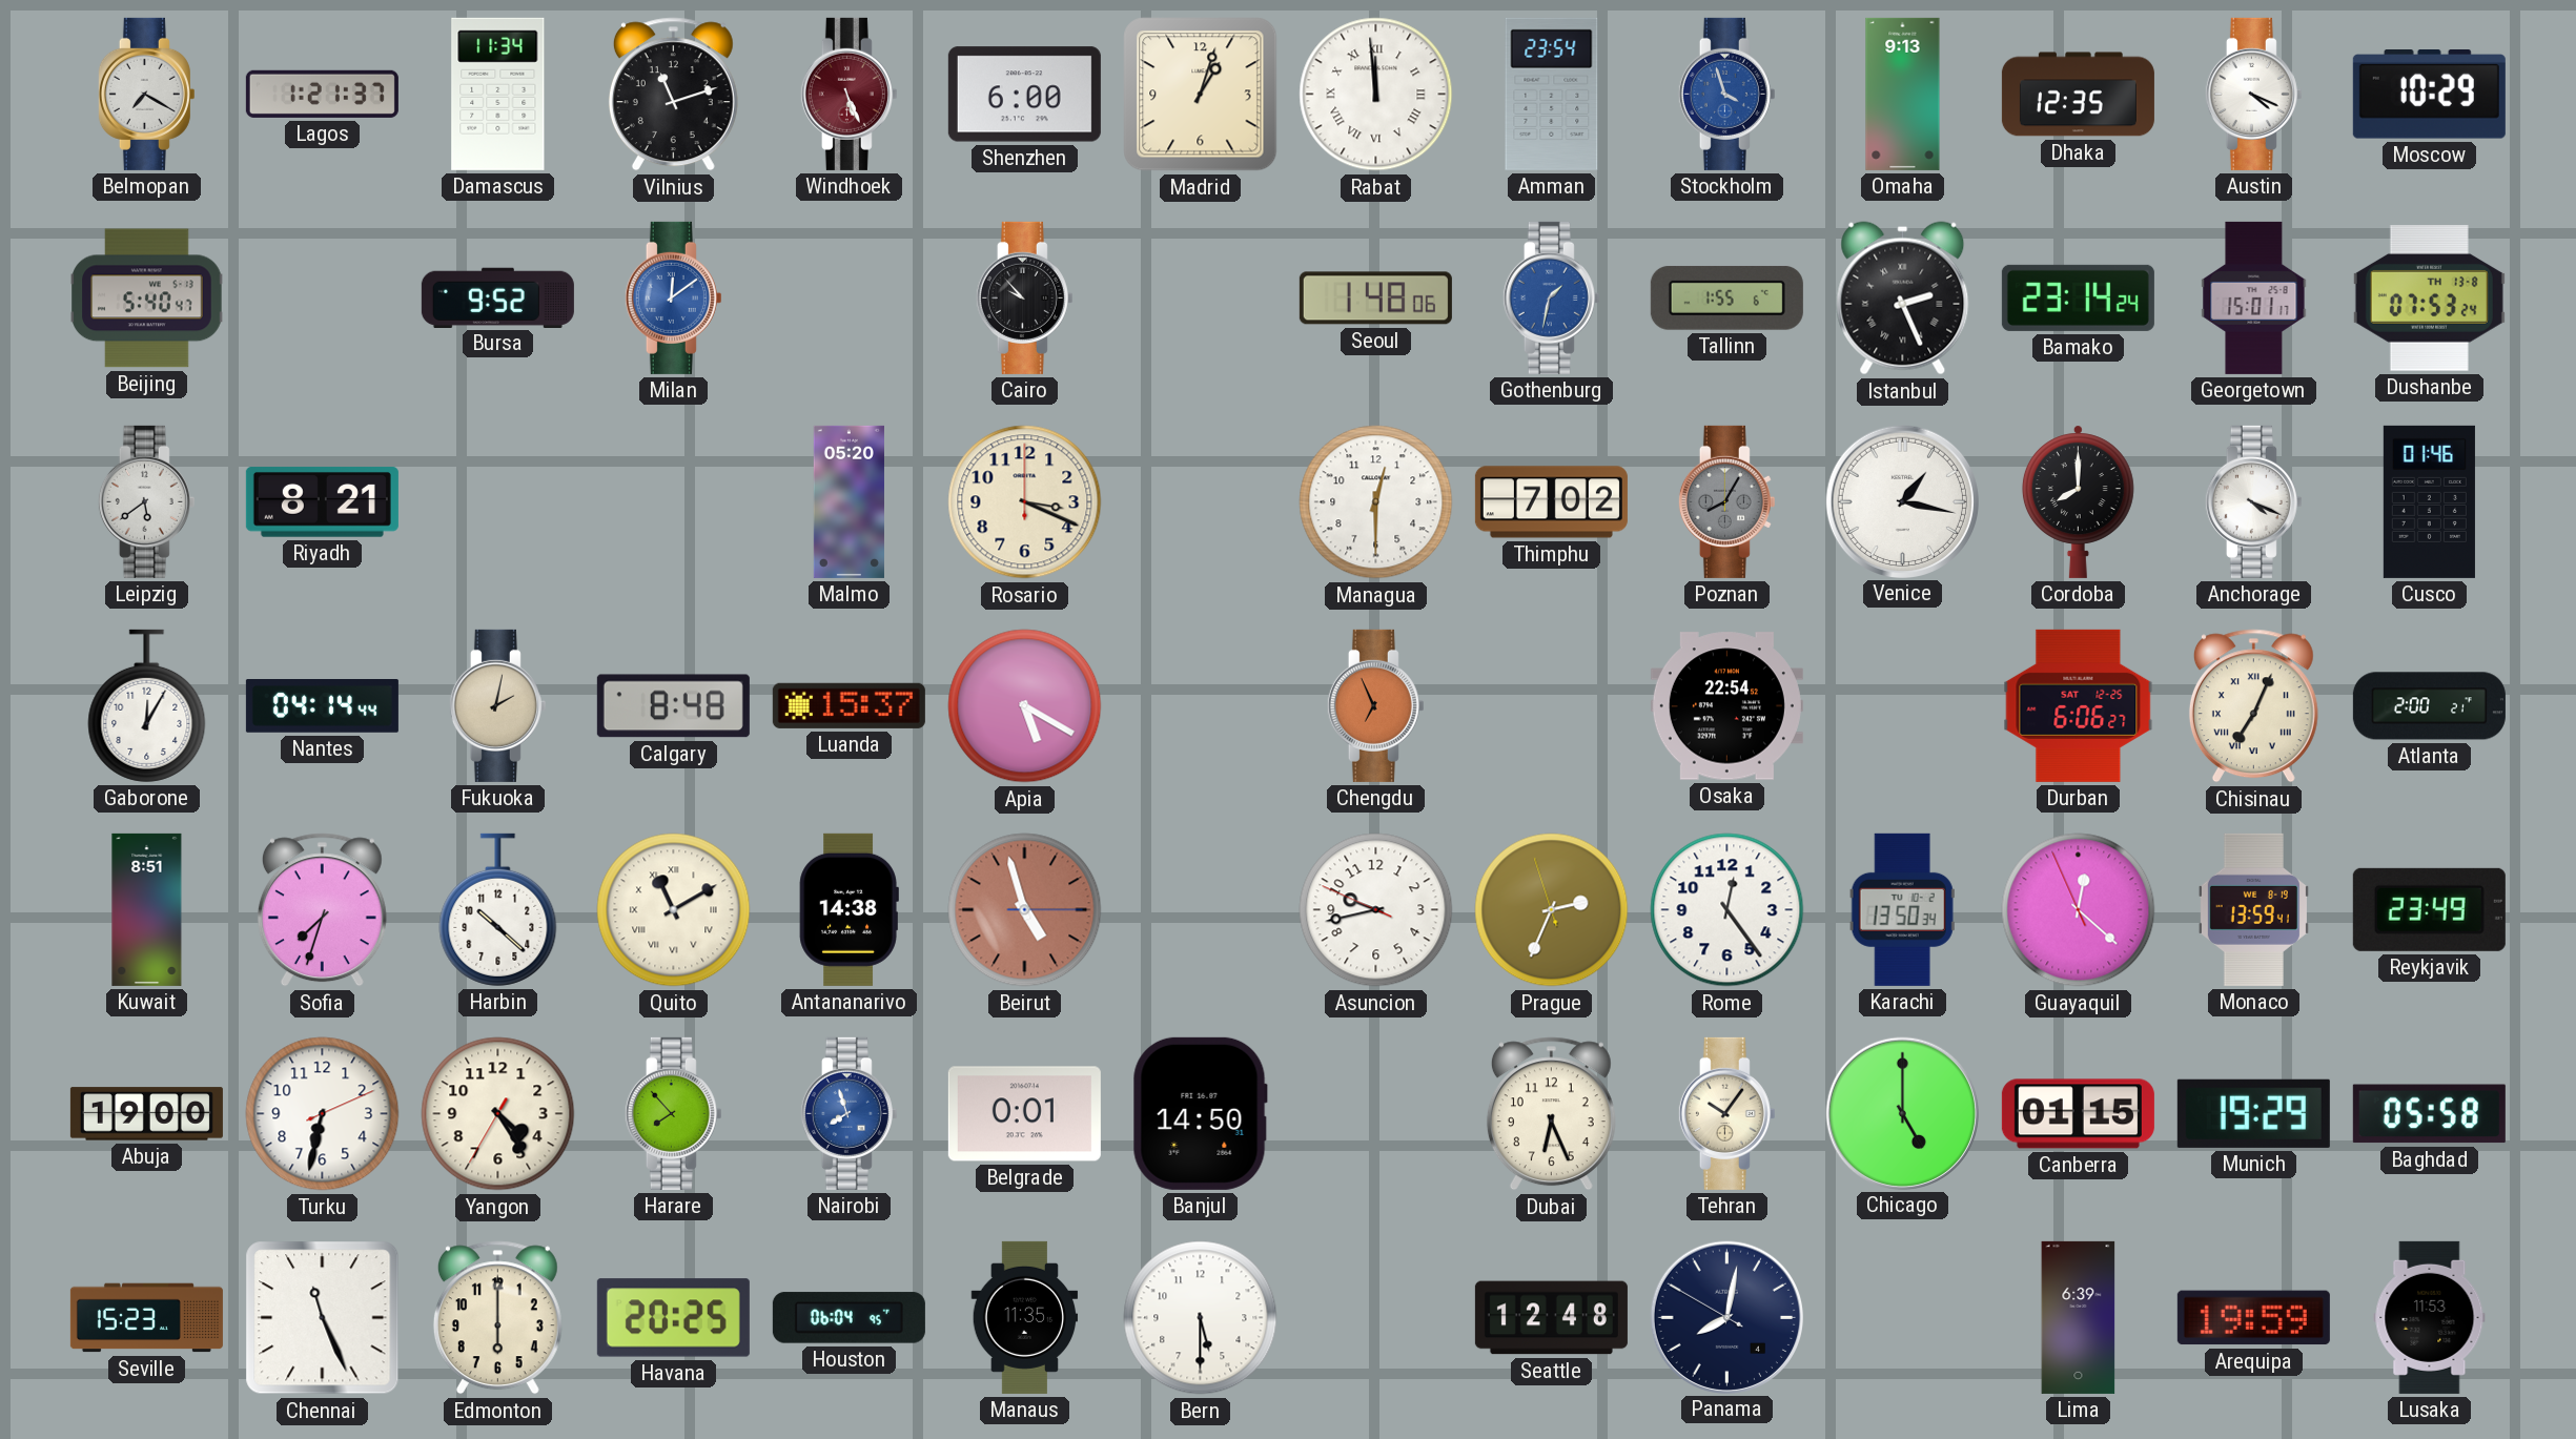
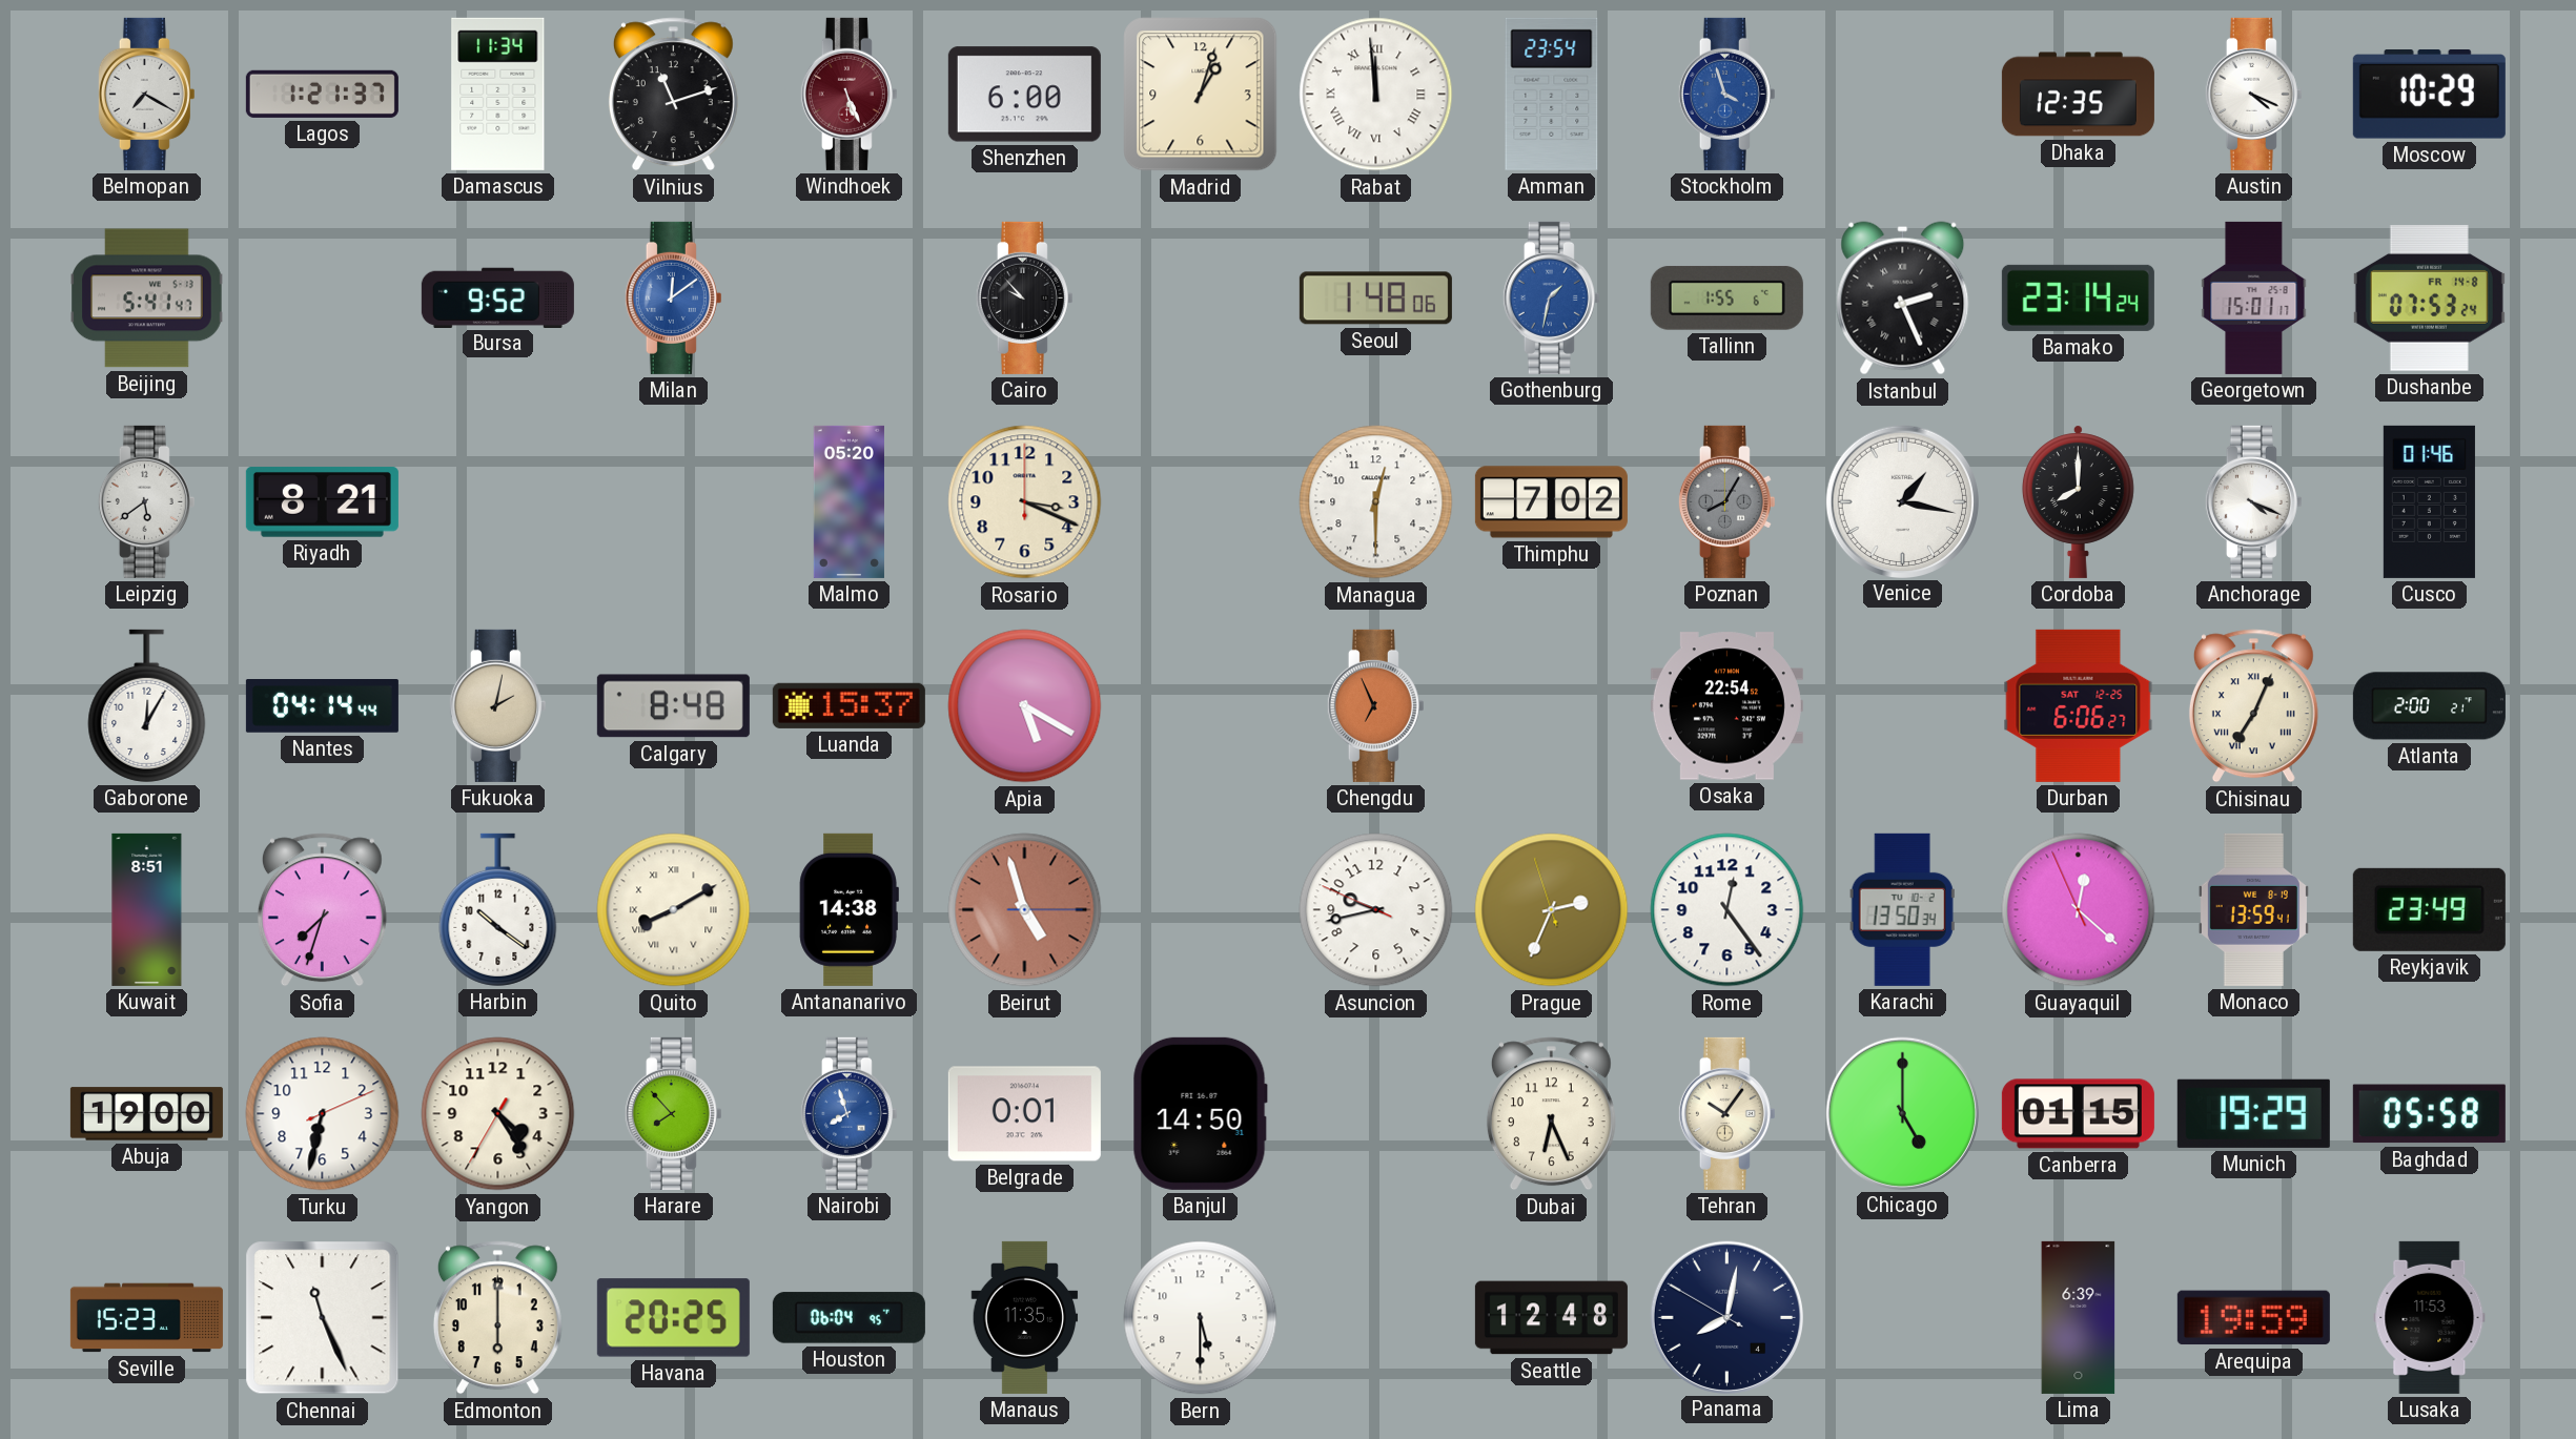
Omaha: 9:13 -> none (1903, 94)
Beijing: 5:40 -> 5:41 (147, 299)
Dushanbe date: TH 13-8 -> FR 14-8 (2429, 299)
Harbin: 10:22 -> 10:21 (498, 909)
Quito: 11:10 -> 8:10 (674, 910)
